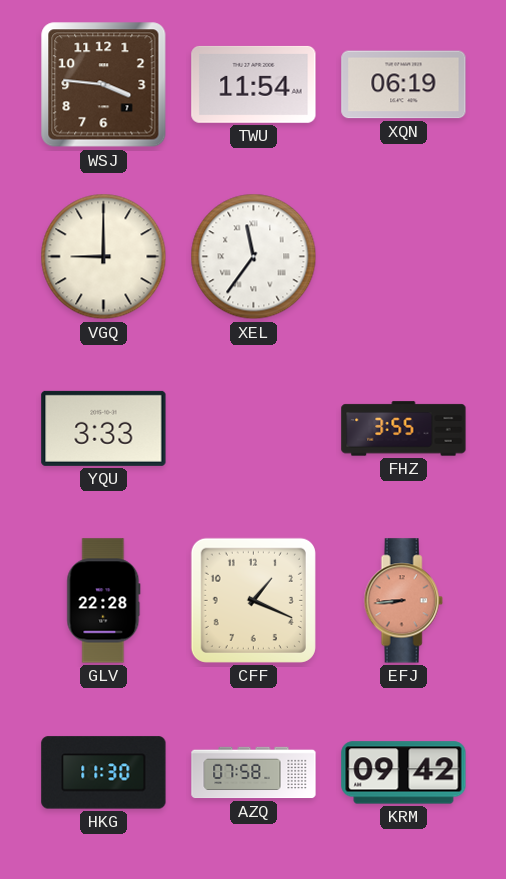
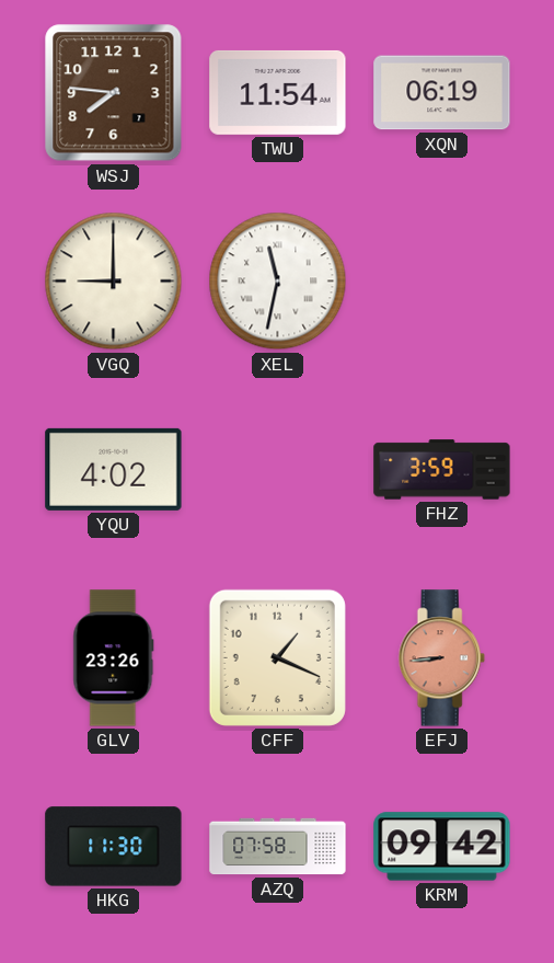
WSJ: 3:46 -> 7:46 (114, 93)
XEL: 11:36 -> 11:32 (278, 282)
YQU: 3:33 -> 4:02 (114, 469)
FHZ: 3:55 -> 3:59 (442, 470)
GLV: 22:28 -> 23:26 (114, 658)
